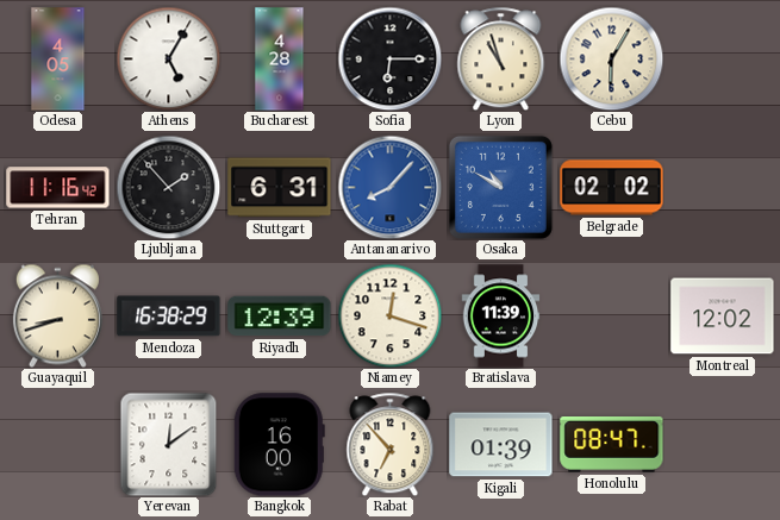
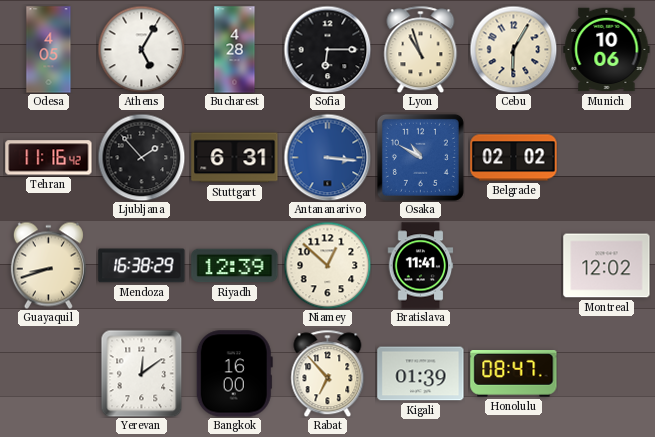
Munich: none -> 10:06 (607, 50)
Antananarivo: 8:07 -> 3:16 (327, 157)
Niamey: 12:18 -> 12:52 (327, 265)
Bratislava: 11:39 -> 11:41 (421, 266)
